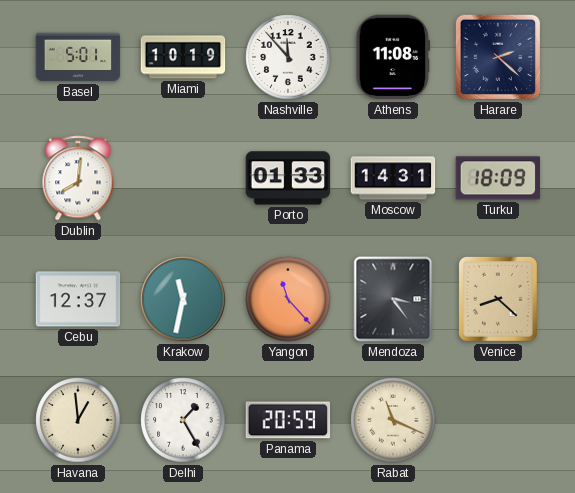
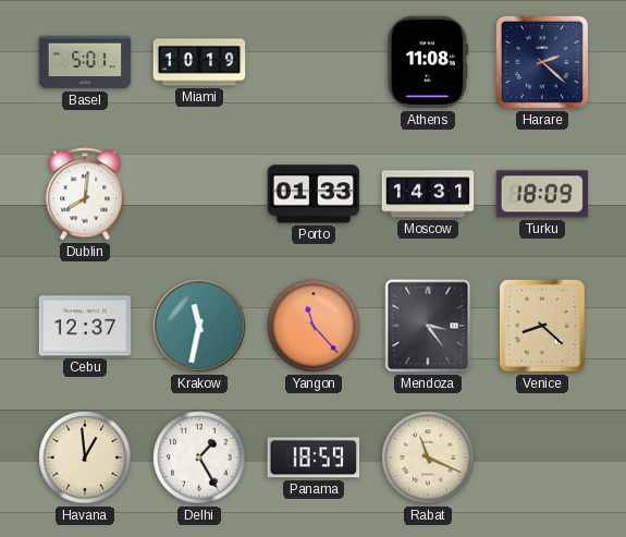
Nashville: 11:53 -> none (288, 57)
Panama: 20:59 -> 18:59 (314, 457)
